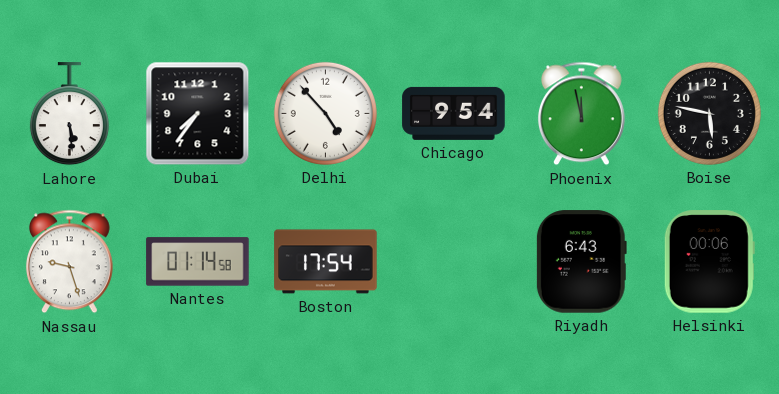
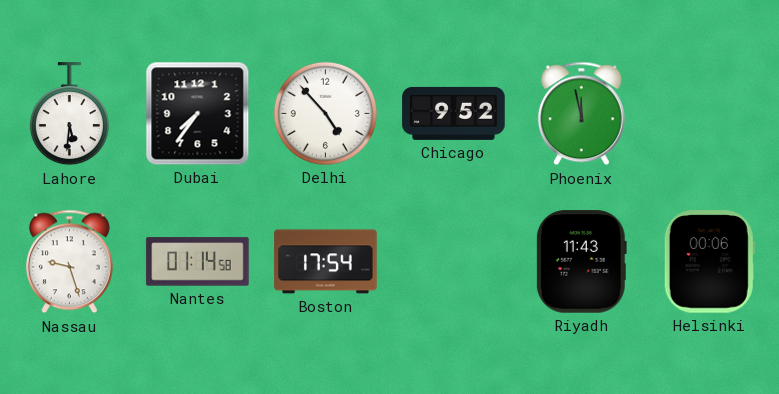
Lahore: 5:29 -> 5:31 (69, 114)
Chicago: 9:54 -> 9:52 (454, 113)
Boise: 5:47 -> none (709, 113)
Riyadh: 6:43 -> 11:43 (581, 262)
